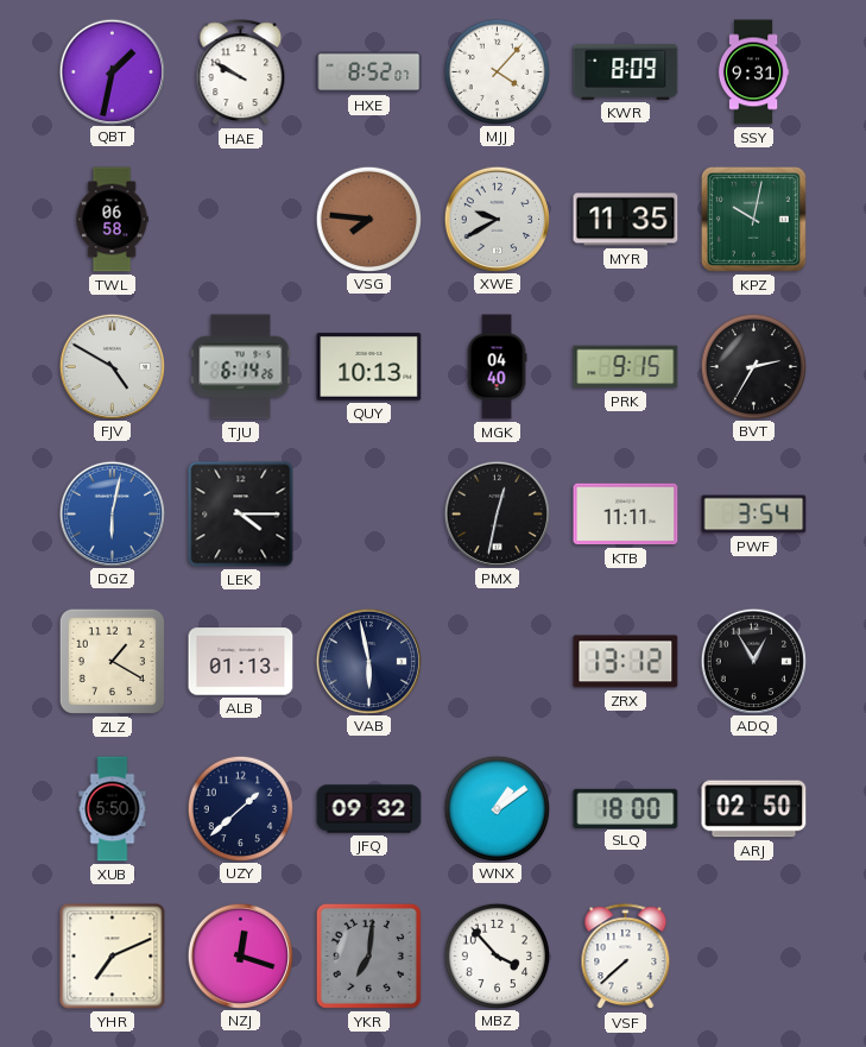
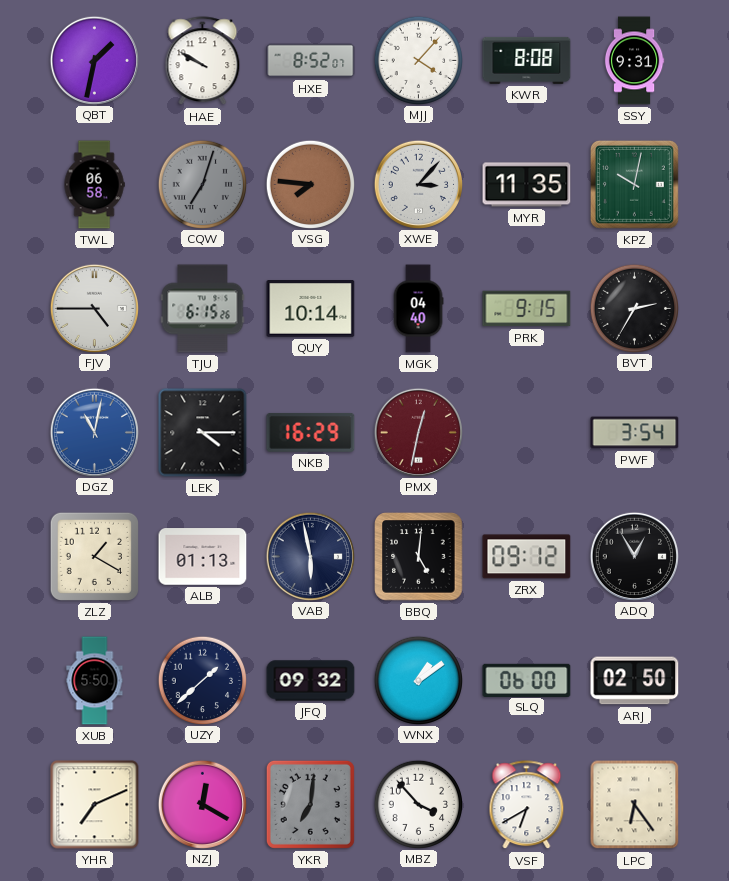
KWR: 8:09 -> 8:08 (527, 60)
CQW: none -> 7:03 (202, 184)
XWE: 9:40 -> 3:07 (418, 184)
FJV: 4:50 -> 4:45 (94, 308)
TJU: 6:14 -> 6:15 (203, 309)
QUY: 10:13 -> 10:14 (311, 309)
DGZ: 6:02 -> 11:02 (94, 432)
NKB: none -> 16:29 (311, 432)
PMX dial: black -> burgundy (418, 432)
KTB: 11:11 -> none (626, 515)
BBQ: none -> 5:01 (419, 557)
ZRX: 13:12 -> 09:12 (527, 557)
SLQ: 18:00 -> 06:00 (527, 680)
NZJ: 12:18 -> 12:20 (202, 804)
VSF: 7:38 -> 6:40 (527, 805)
LPC: none -> 6:24 (635, 805)
